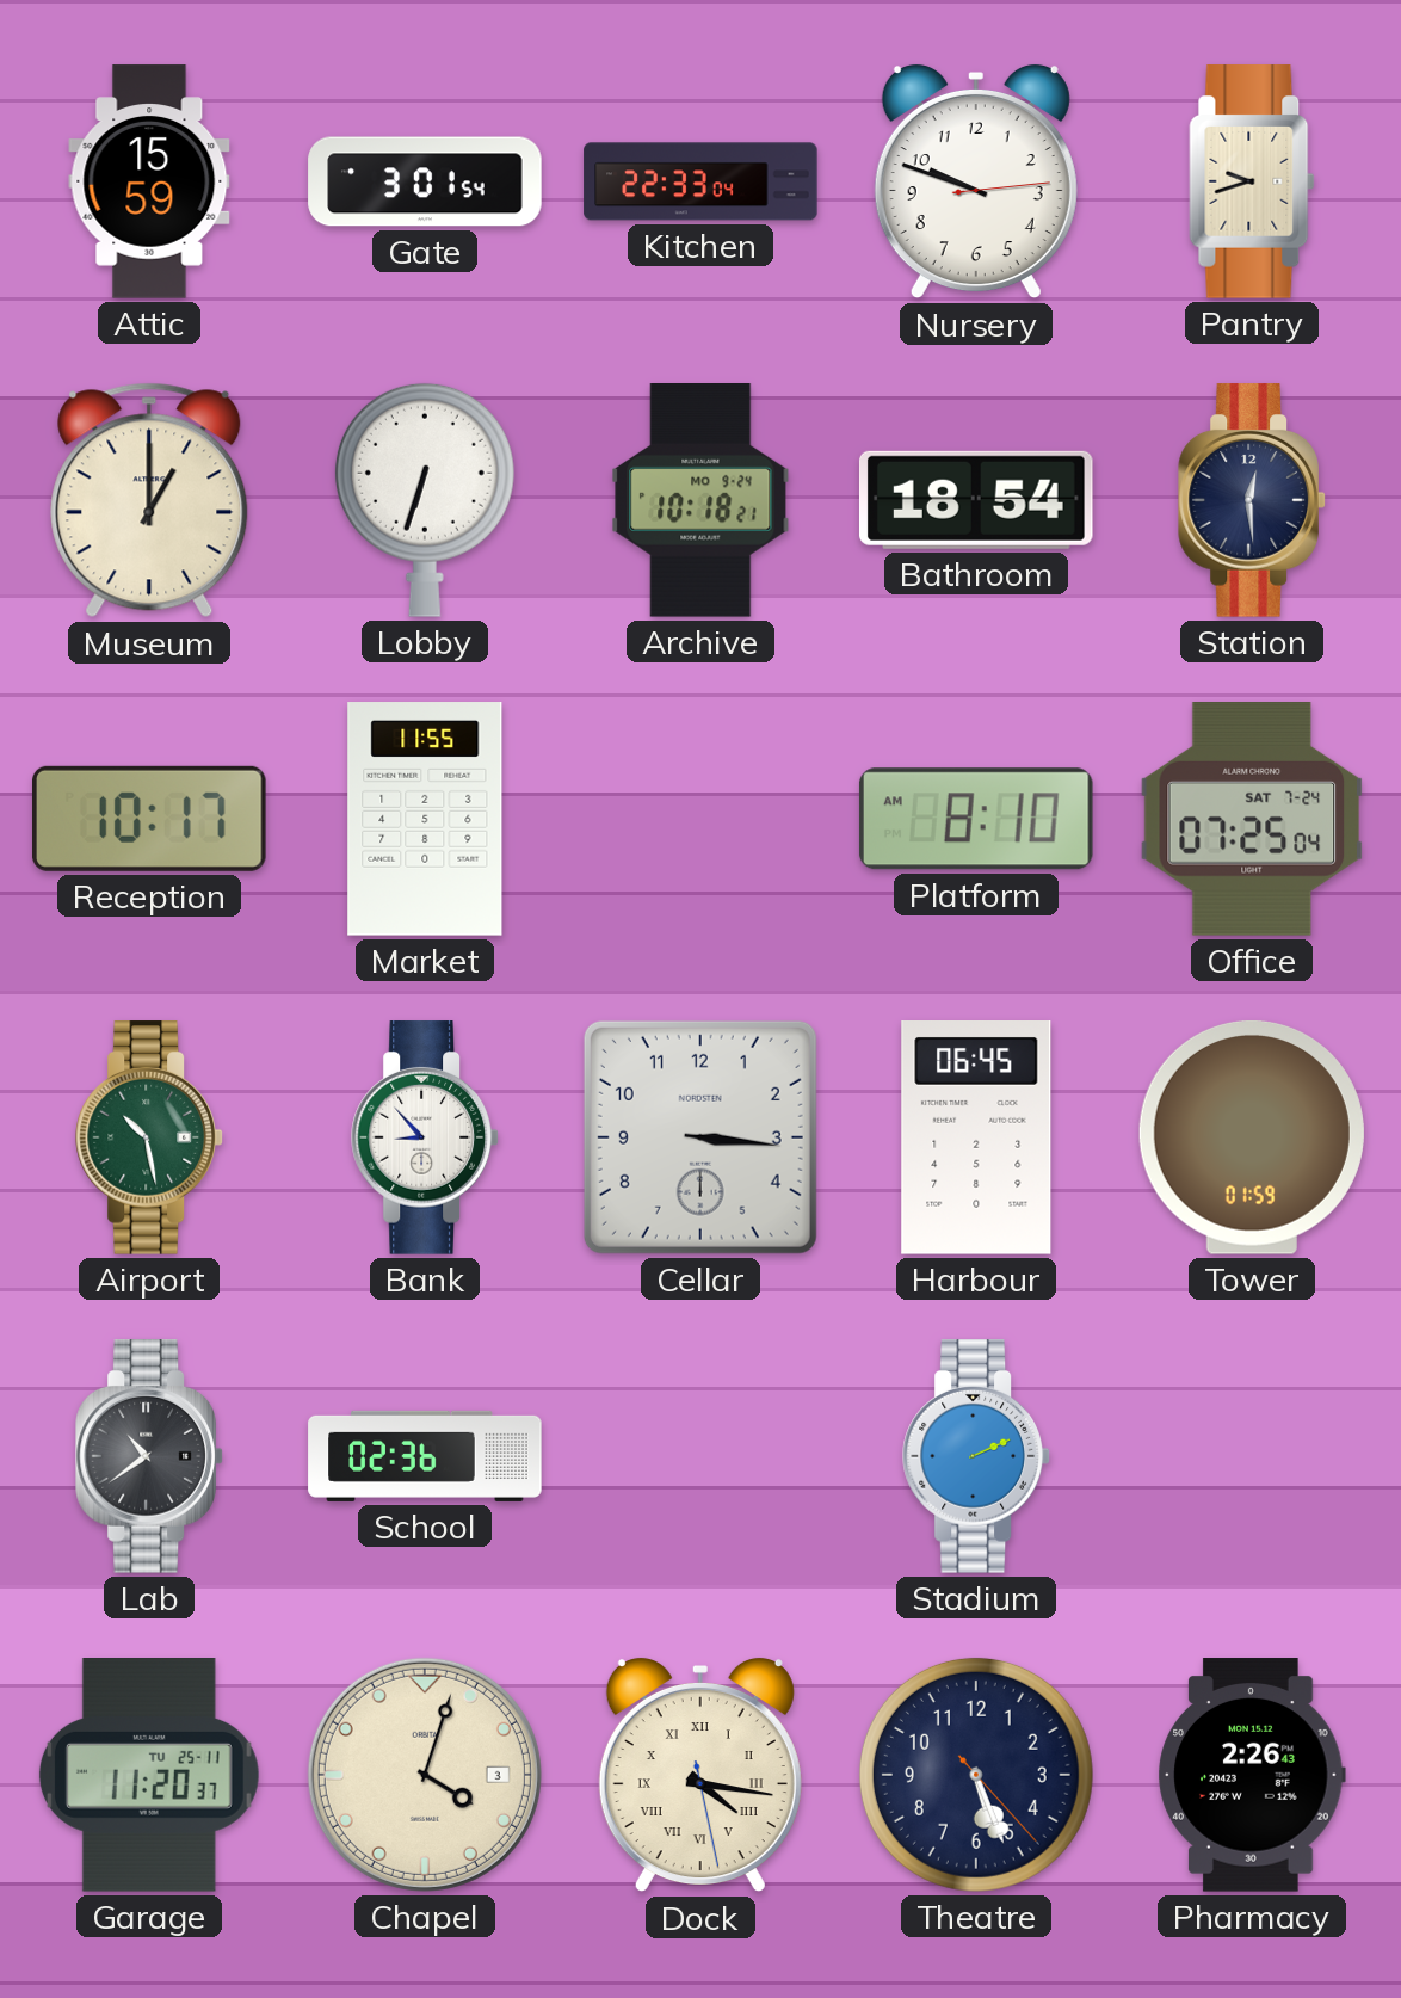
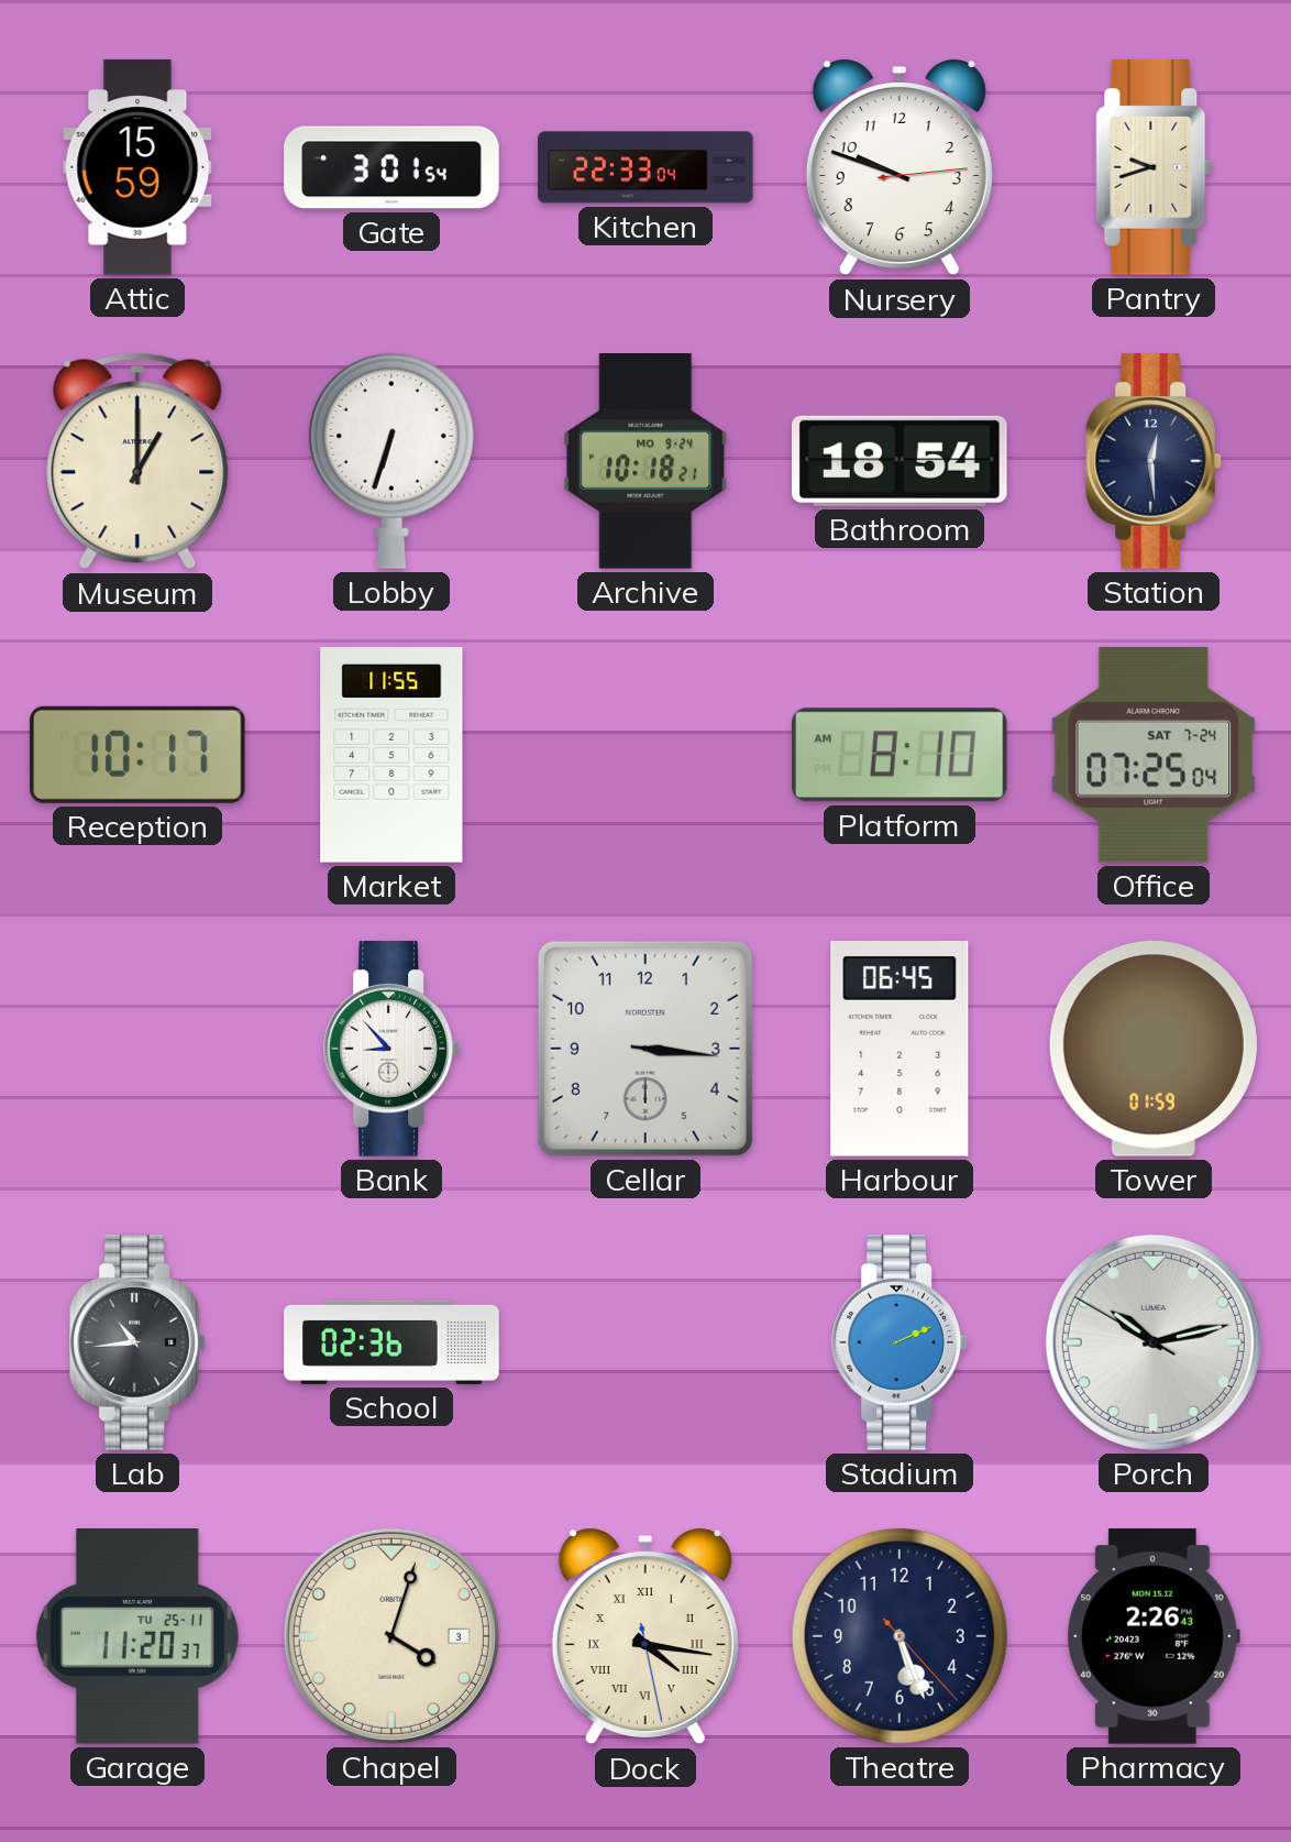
Airport: 10:28 -> none (149, 1137)
Lab: 10:39 -> 10:44 (137, 1342)
Porch: none -> 10:12 (1154, 1342)
